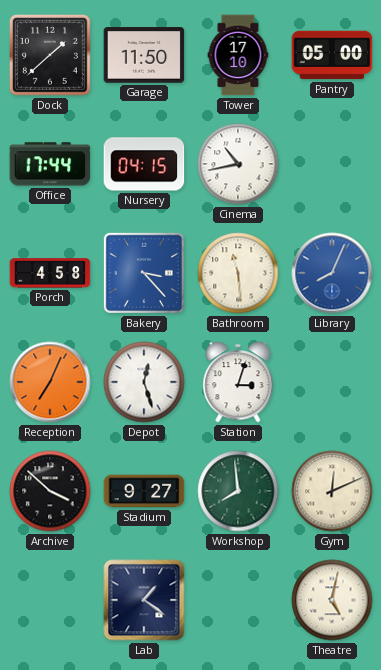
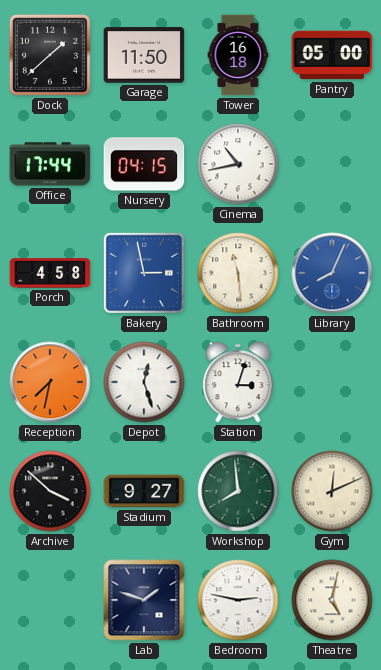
Tower: 17:10 -> 16:18 (238, 55)
Bakery: 3:23 -> 2:58 (144, 273)
Reception: 7:04 -> 7:32 (50, 382)
Lab: 1:21 -> 1:48 (144, 600)
Bedroom: none -> 2:47 (238, 600)
